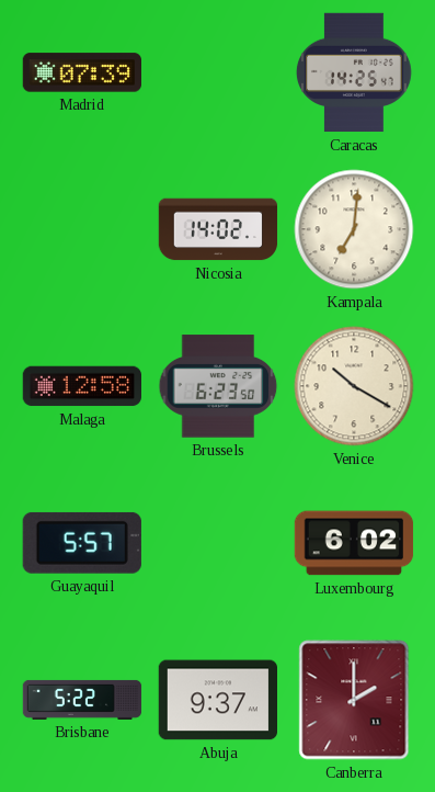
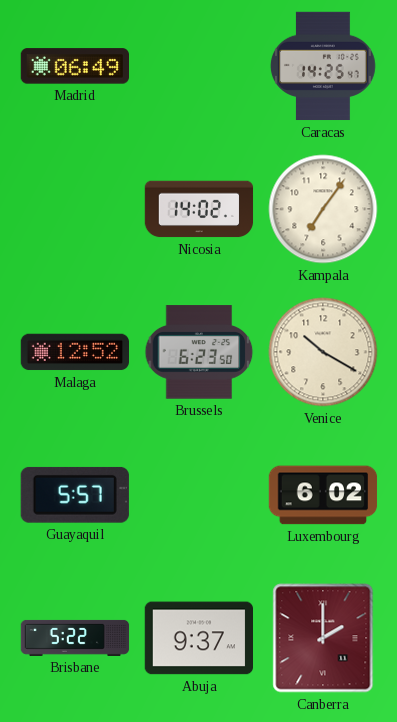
Madrid: 07:39 -> 06:49 (74, 66)
Kampala: 7:01 -> 7:06 (323, 209)
Malaga: 12:58 -> 12:52 (74, 352)
